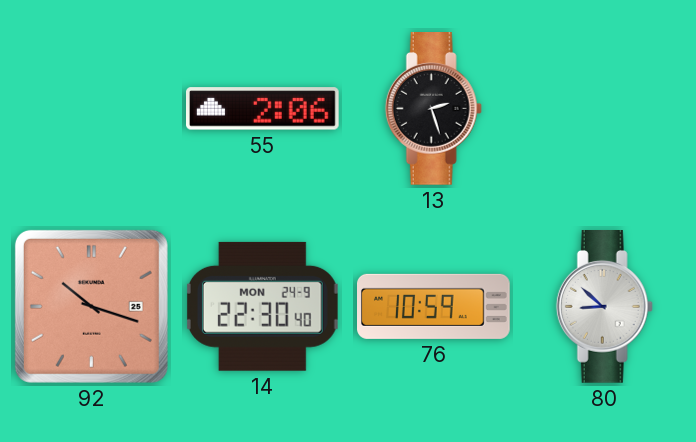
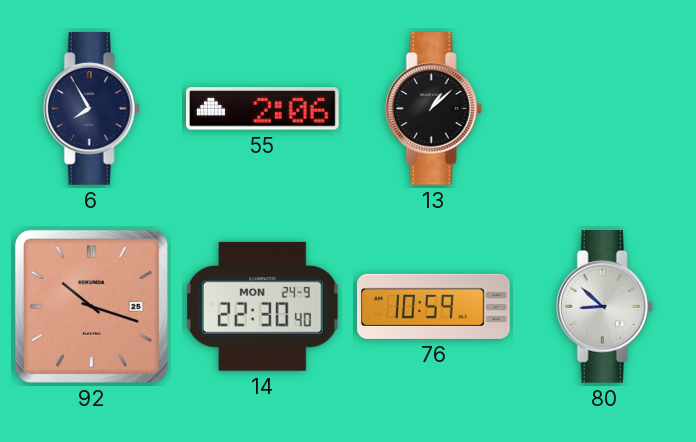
6: none -> 7:55 (91, 109)
13: 2:27 -> 1:08 (433, 109)
